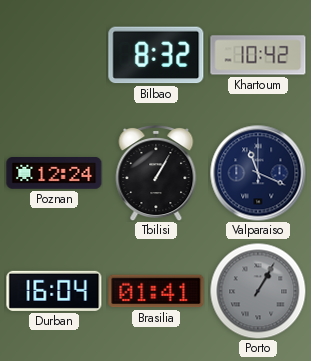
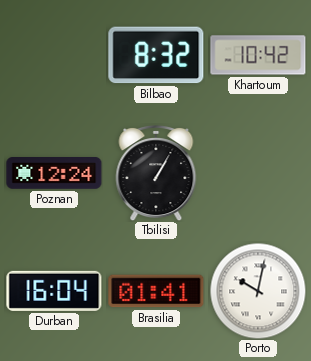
Valparaiso: 11:19 -> none (258, 173)
Porto: 1:05 -> 10:02 (258, 291)
Porto dial: grey -> white (258, 291)
